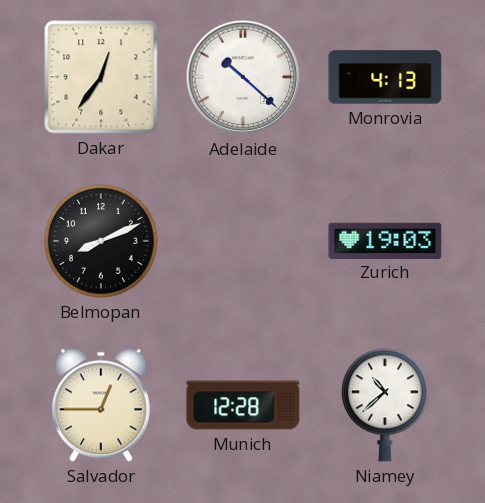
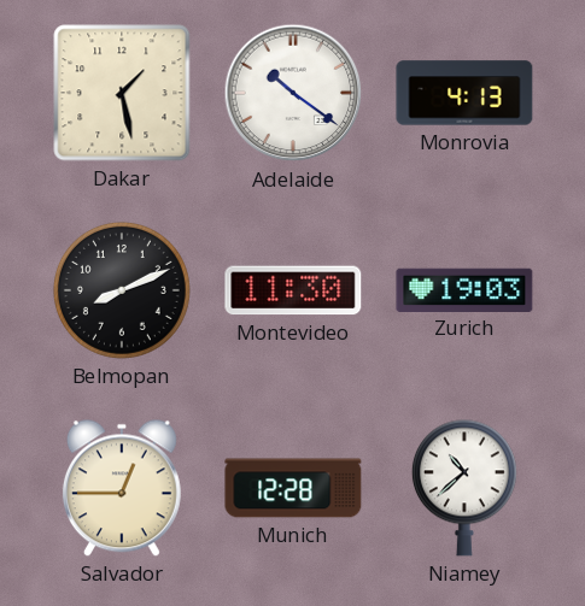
Dakar: 12:36 -> 1:28 (122, 93)
Adelaide: 10:22 -> 10:21 (293, 93)
Montevideo: none -> 11:30 (293, 290)
